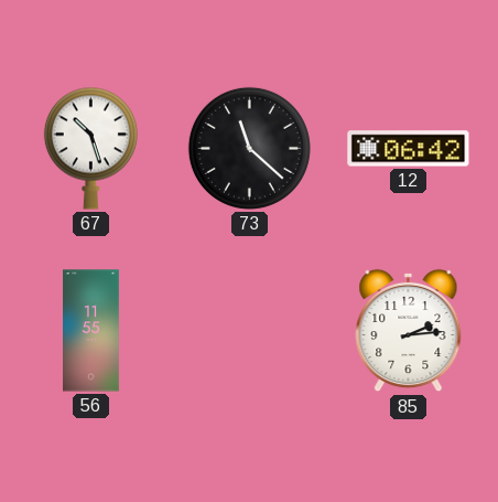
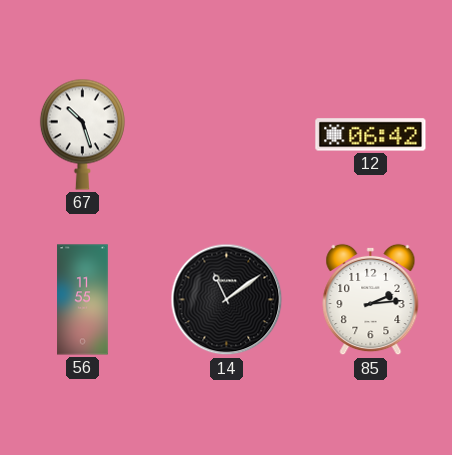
73: 11:22 -> none (249, 148)
14: none -> 11:09 (227, 300)
